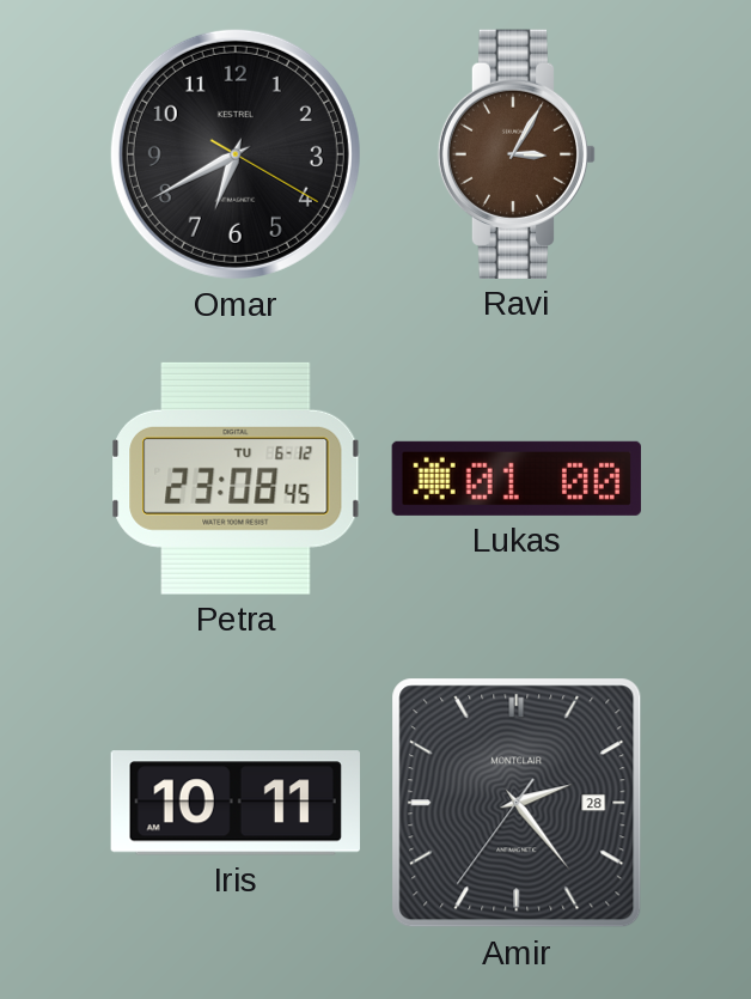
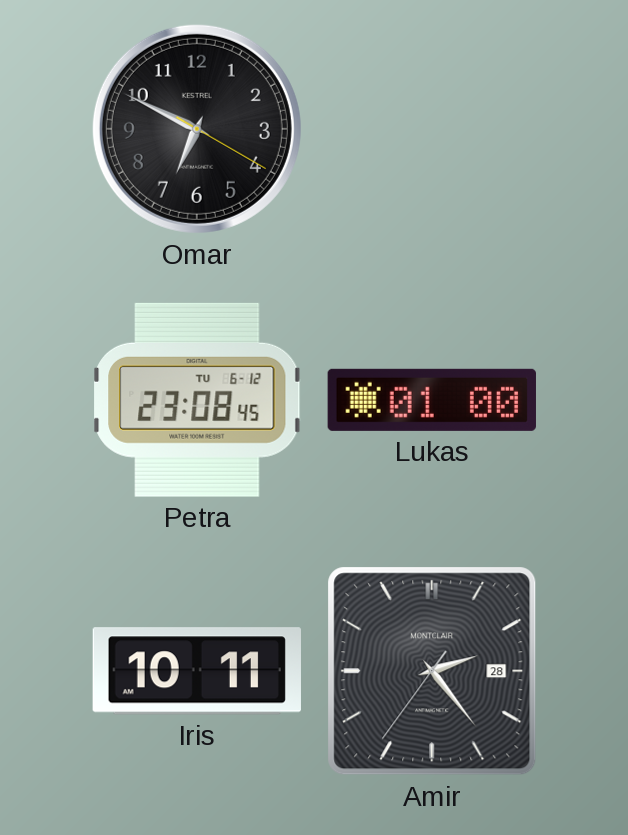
Omar: 6:40 -> 6:49 (197, 129)
Ravi: 3:05 -> none (517, 154)
